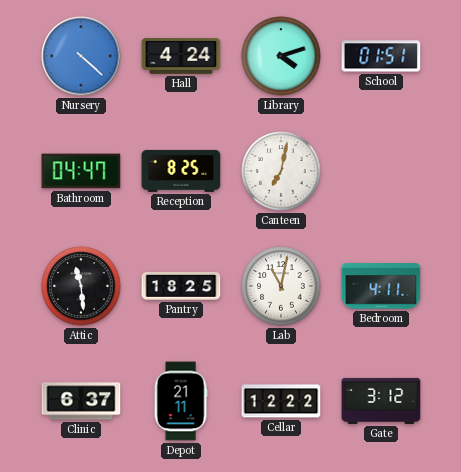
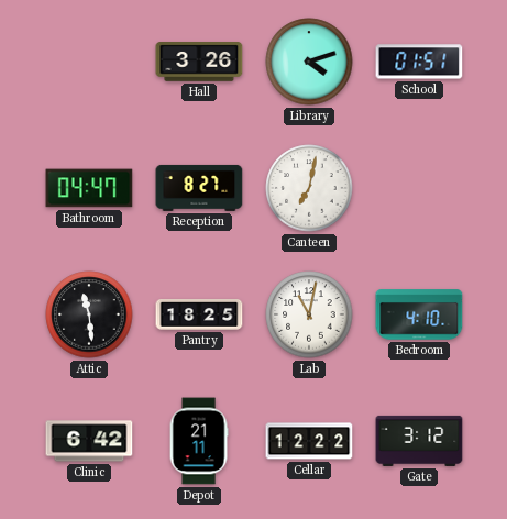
Nursery: 4:22 -> none (81, 56)
Hall: 4:24 -> 3:26 (199, 63)
Reception: 8:25 -> 8:27 (199, 188)
Bedroom: 4:11 -> 4:10 (419, 314)
Clinic: 6:37 -> 6:42 (89, 441)
